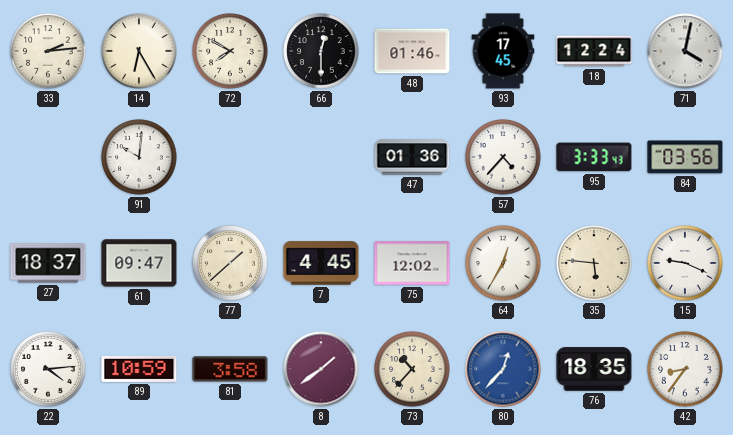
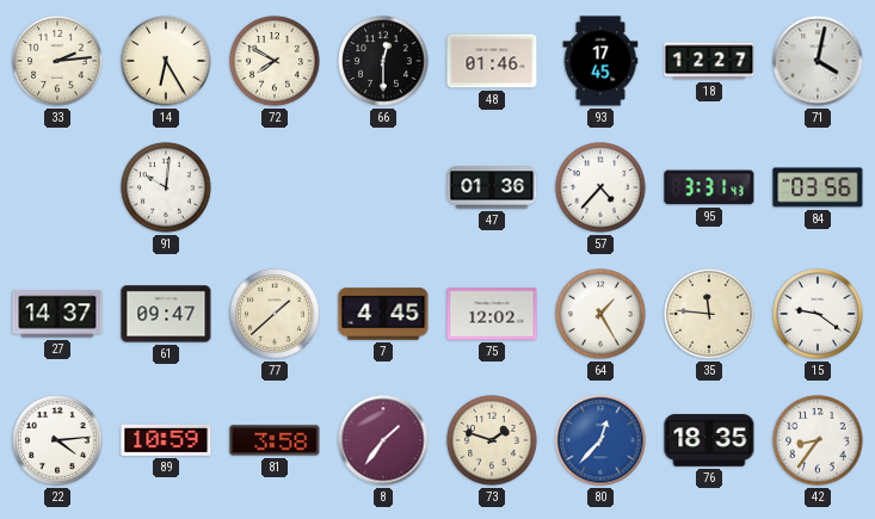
18: 12:24 -> 12:27 (709, 61)
95: 3:33 -> 3:31 (709, 187)
27: 18:37 -> 14:37 (57, 314)
64: 12:35 -> 1:25 (600, 314)
35: 5:46 -> 11:46 (709, 314)
15: 9:19 -> 9:21 (818, 314)
8: 1:39 -> 1:36 (383, 440)
73: 10:37 -> 1:48 (492, 440)
